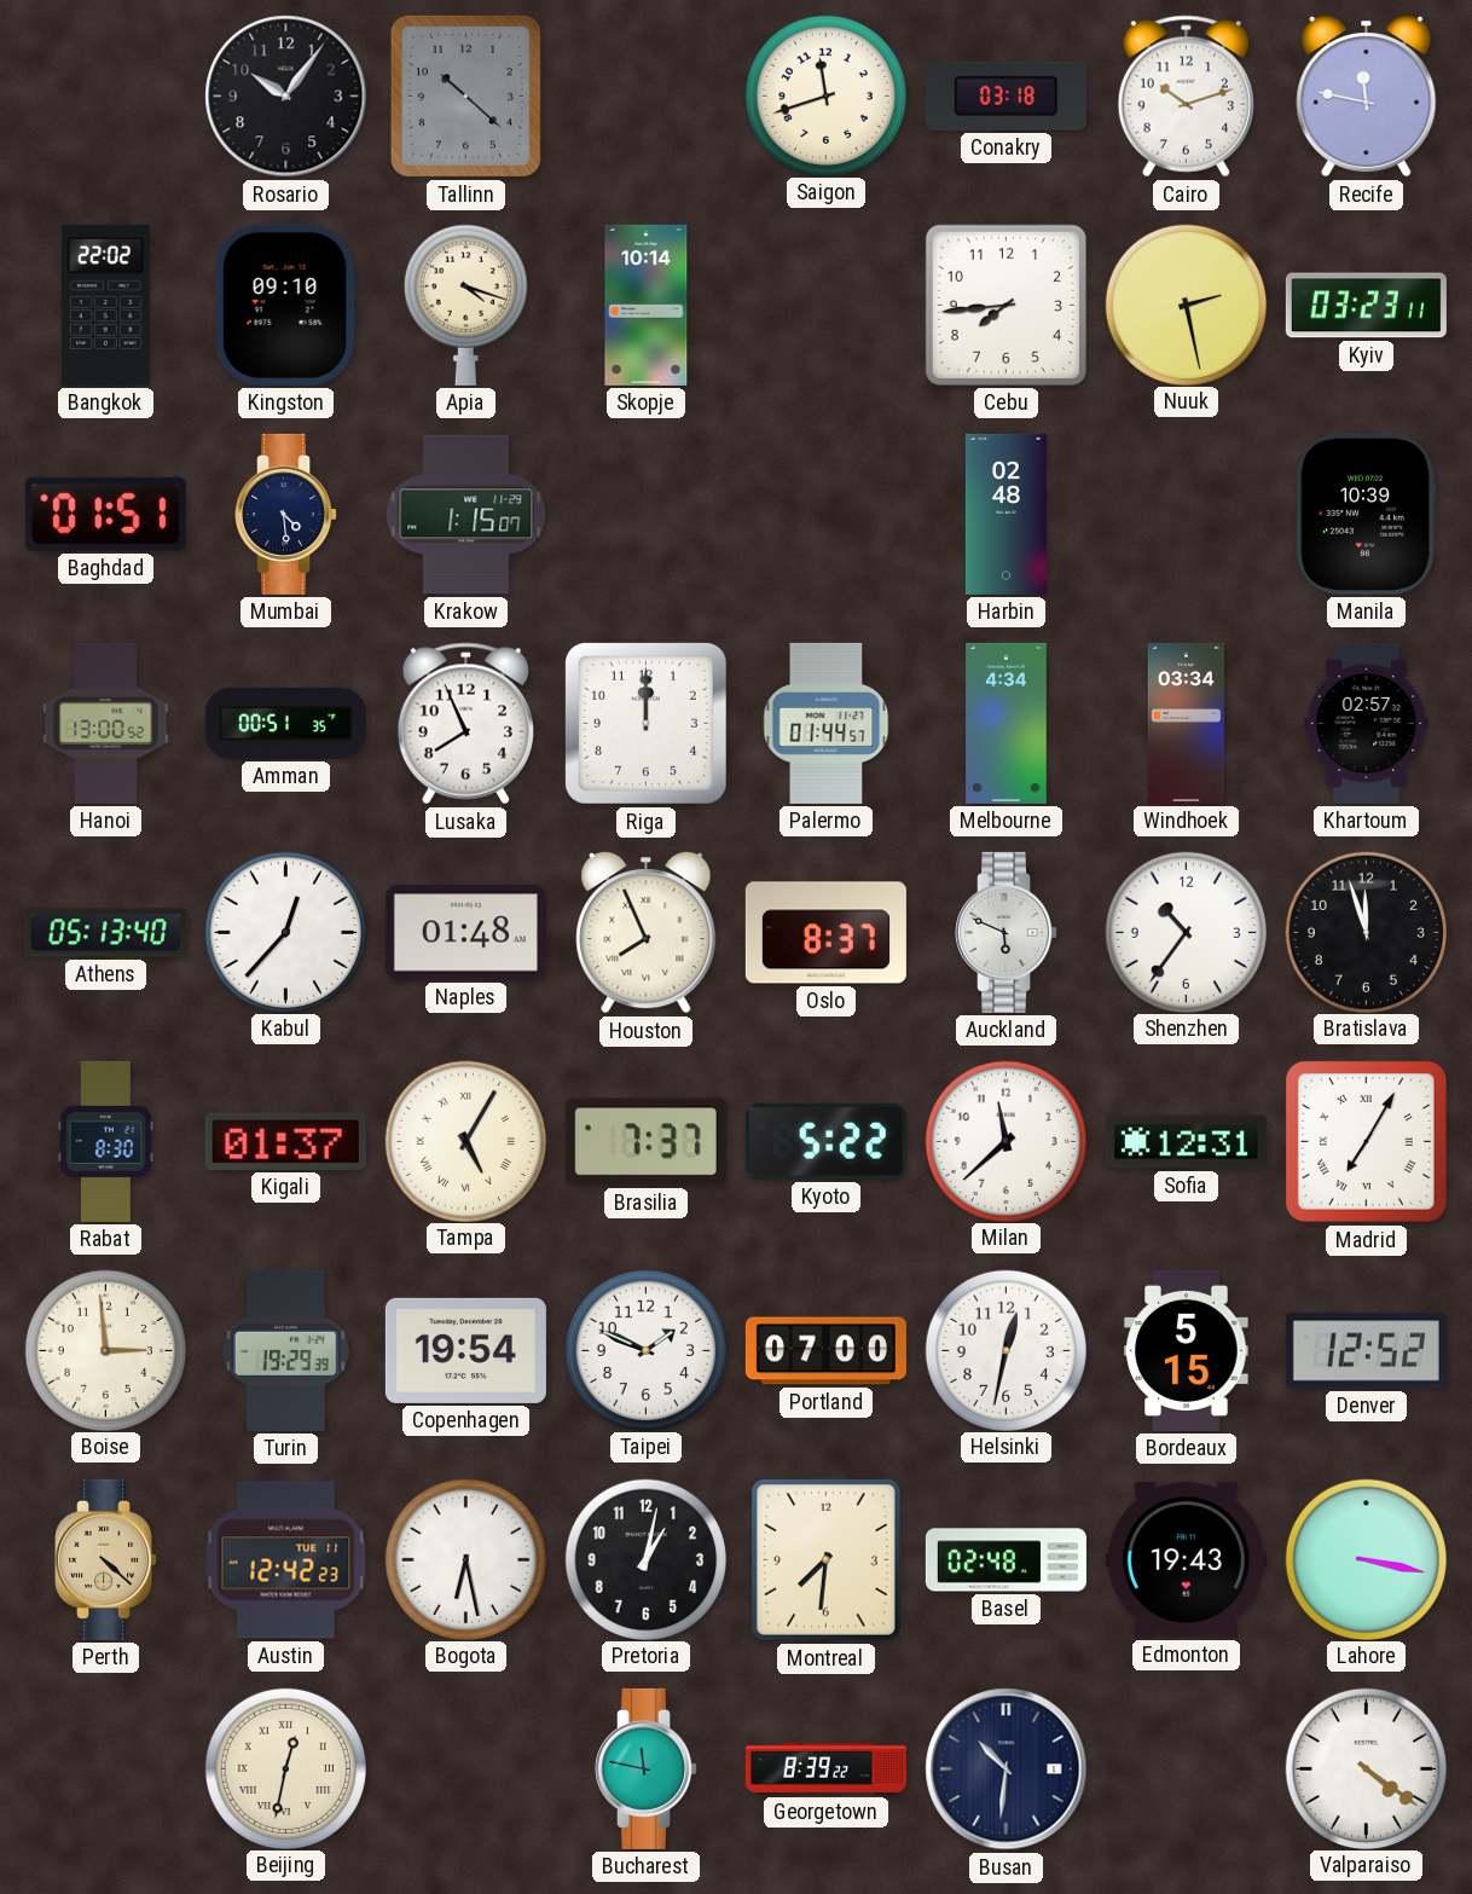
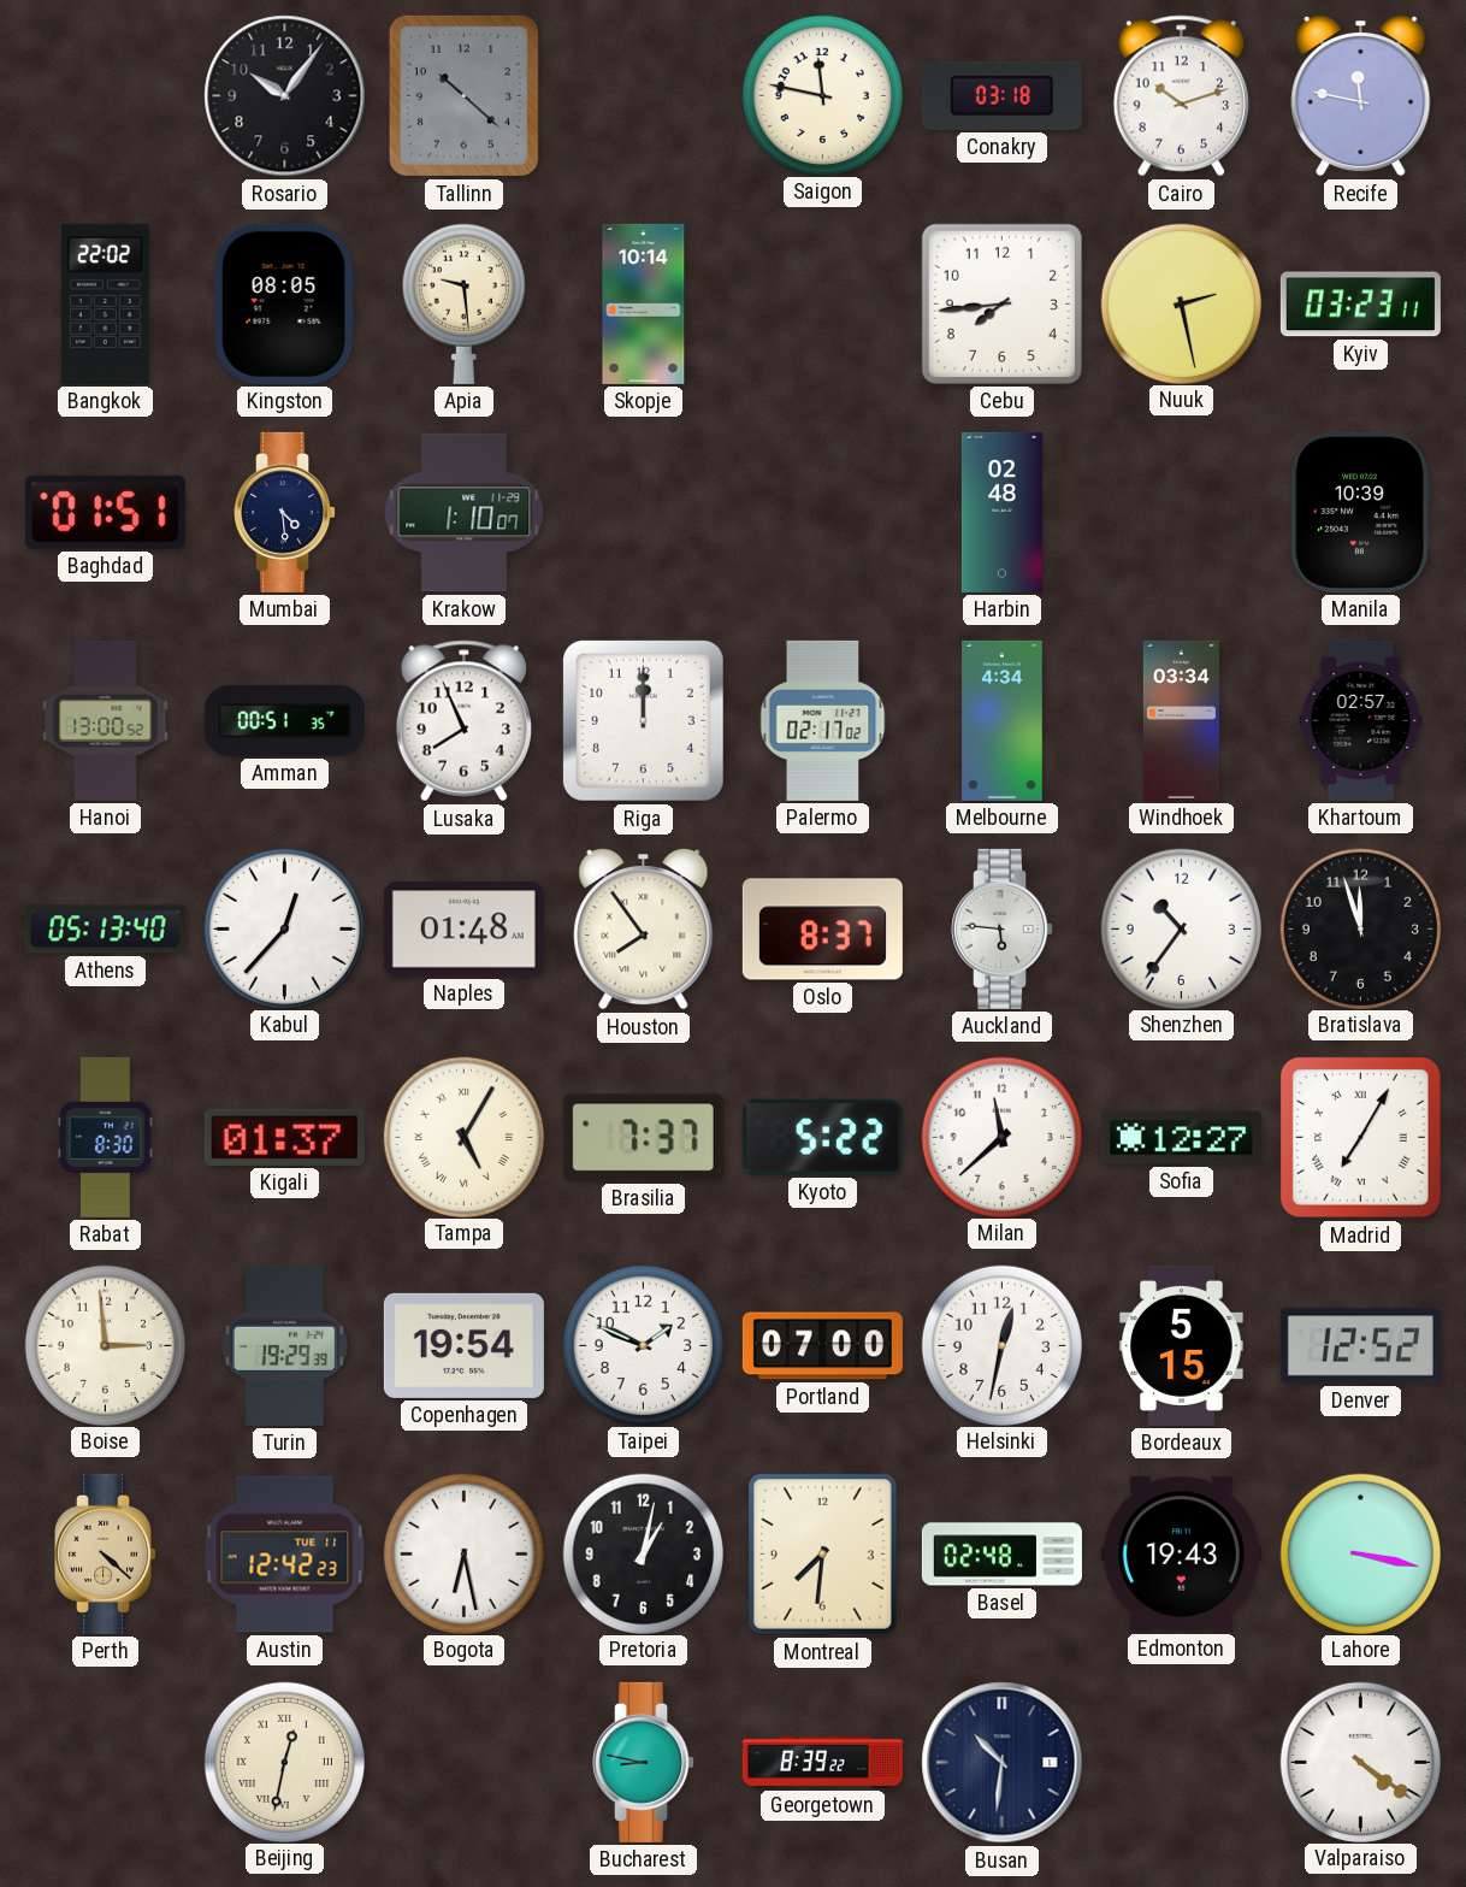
Saigon: 11:42 -> 11:47 (822, 95)
Kingston: 09:10 -> 08:05 (284, 303)
Apia: 4:18 -> 9:29 (463, 303)
Krakow: 1:15 -> 1:10 (465, 513)
Palermo: 01:44 -> 02:17 (823, 720)
Houston: 7:56 -> 7:54 (644, 928)
Auckland: 5:49 -> 5:46 (1003, 928)
Sofia: 12:31 -> 12:27 (1181, 1138)
Bucharest: 11:47 -> 8:47 (644, 1762)
